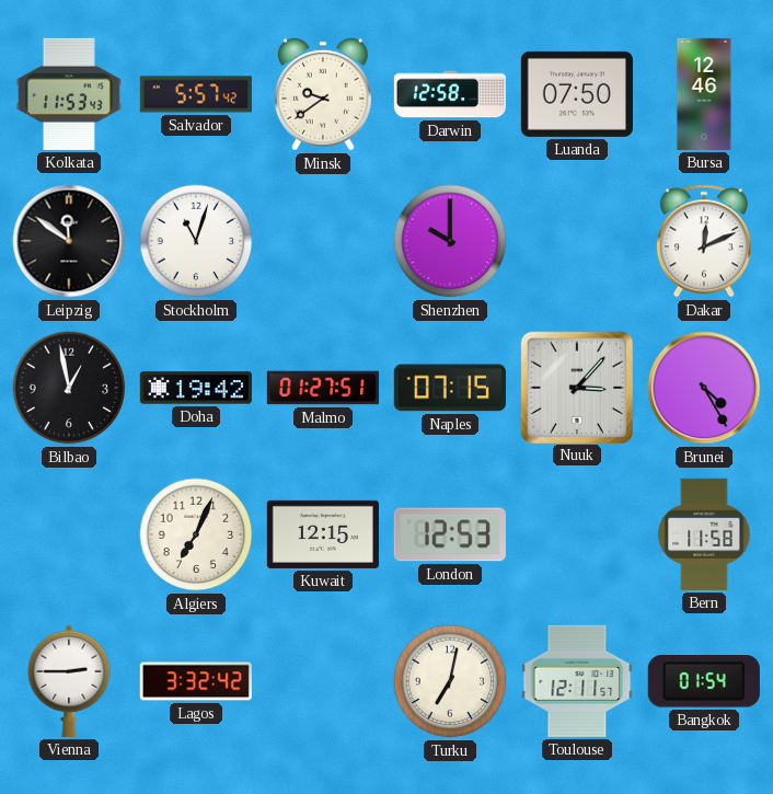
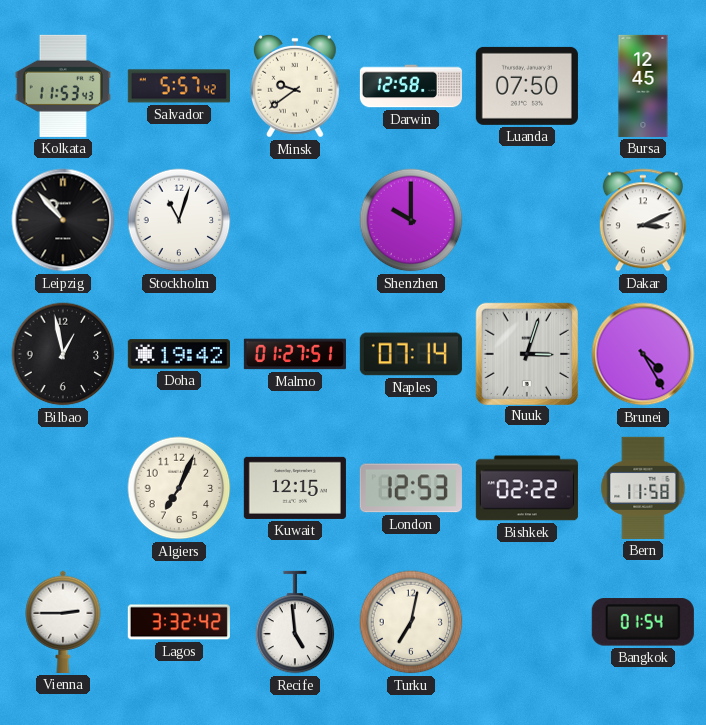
Bursa: 12:46 -> 12:45 (643, 86)
Leipzig: 11:51 -> 10:53 (63, 220)
Dakar: 12:11 -> 3:11 (643, 220)
Naples: 07:15 -> 07:14 (411, 354)
Nuuk: 3:07 -> 3:03 (526, 353)
Bishkek: none -> 02:22 (527, 488)
Recife: none -> 4:59 (295, 622)
Toulouse: 12:11 -> none (577, 681)
